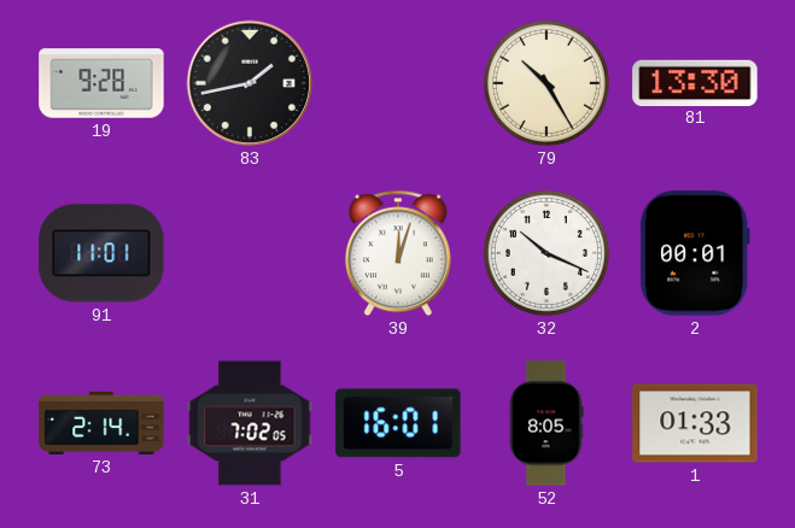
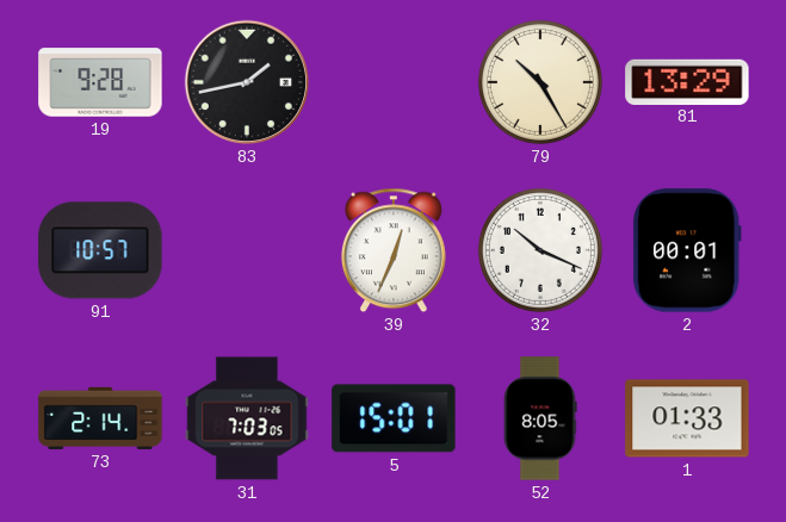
81: 13:30 -> 13:29 (687, 81)
91: 11:01 -> 10:57 (100, 250)
39: 12:03 -> 12:34 (394, 250)
31: 7:02 -> 7:03 (247, 418)
5: 16:01 -> 15:01 (394, 418)
